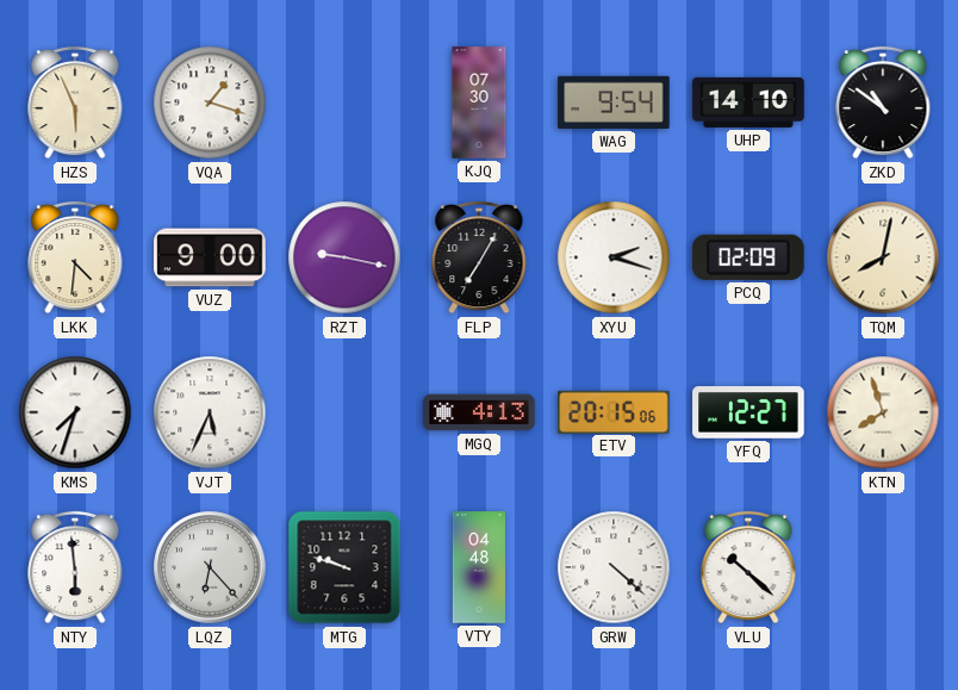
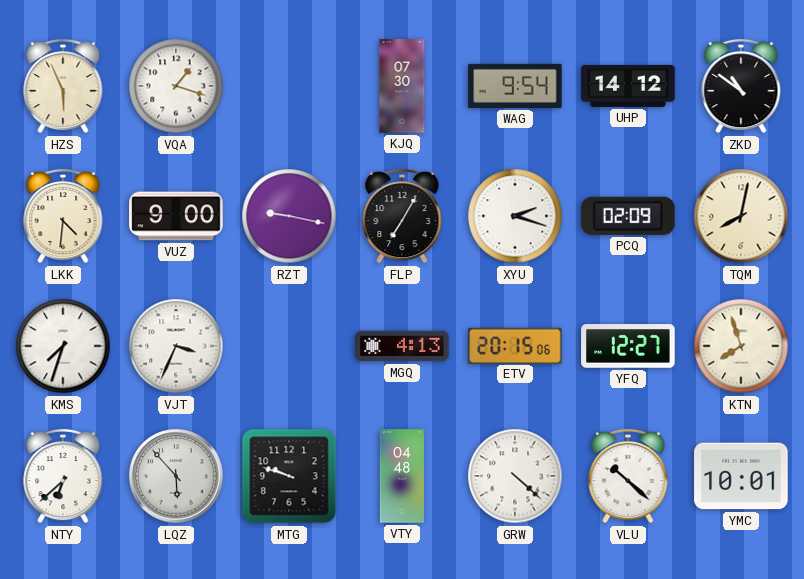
UHP: 14:10 -> 14:12 (628, 86)
VJT: 5:34 -> 3:34 (176, 346)
NTY: 5:59 -> 6:38 (63, 476)
LQZ: 6:23 -> 5:53 (176, 476)
YMC: none -> 10:01 (741, 476)
